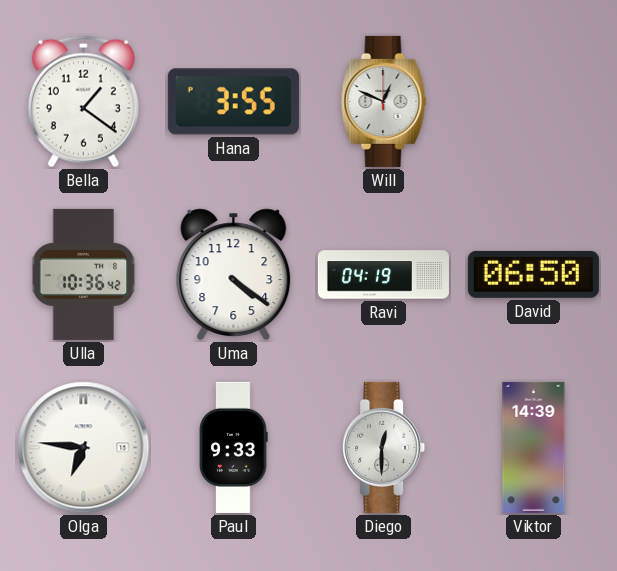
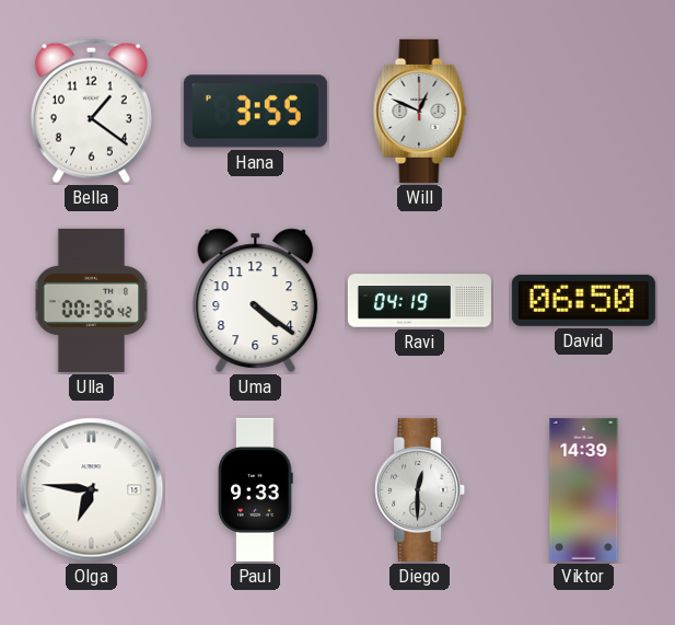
Ulla: 10:36 -> 00:36 (92, 300)
